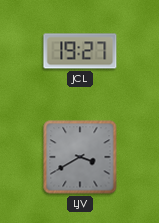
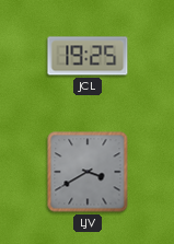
JCL: 19:27 -> 19:25 (88, 56)
